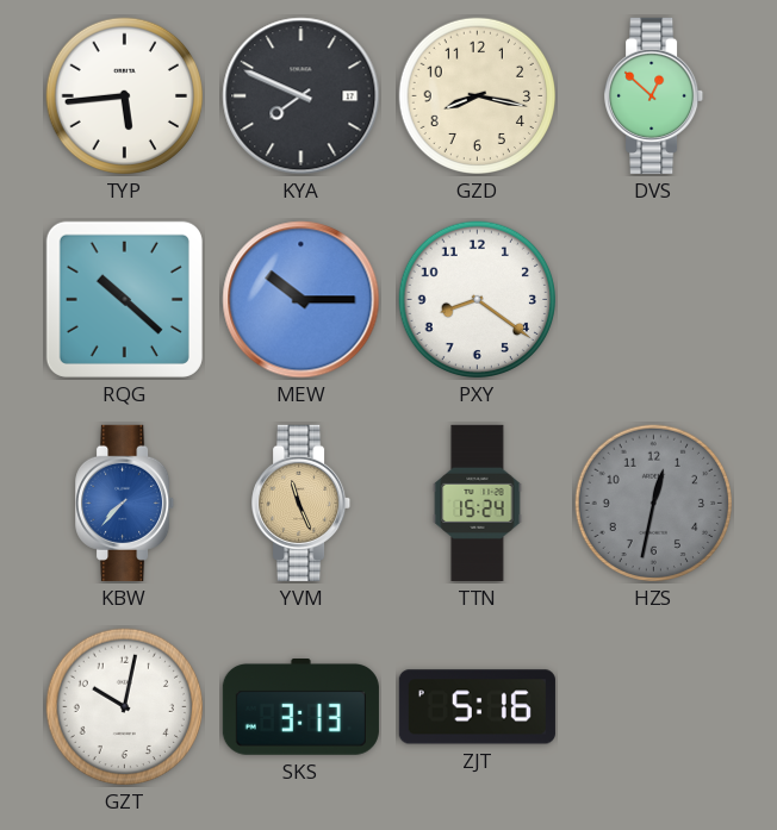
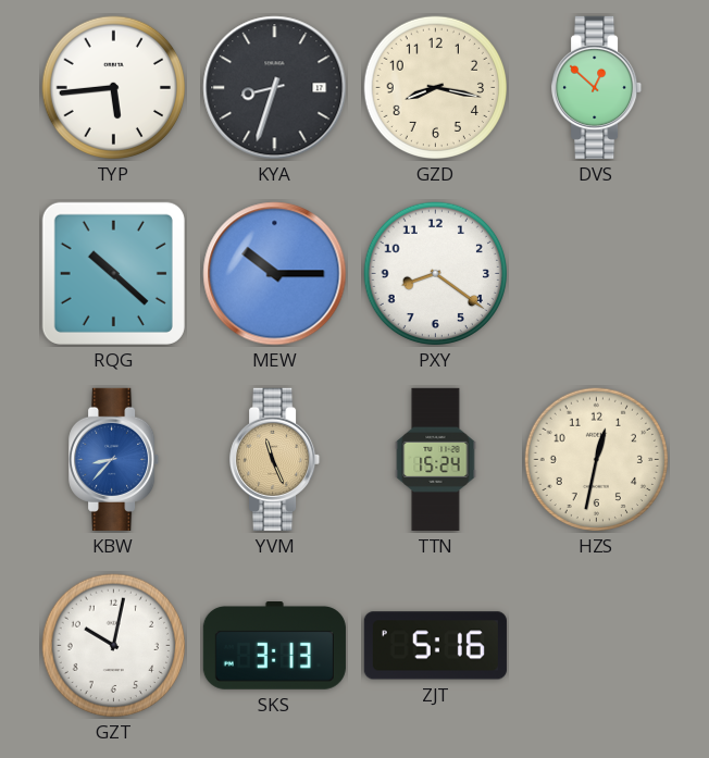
KYA: 7:49 -> 8:33 (275, 88)
KBW: 7:37 -> 8:37 (114, 459)
HZS dial: grey -> cream (597, 460)
